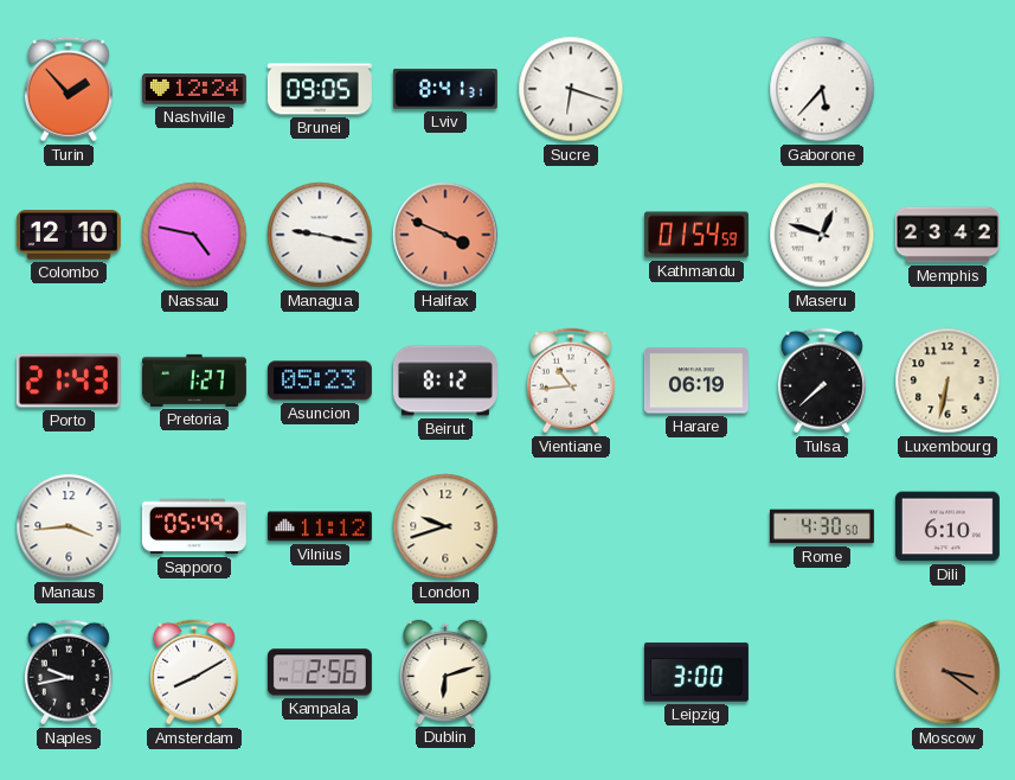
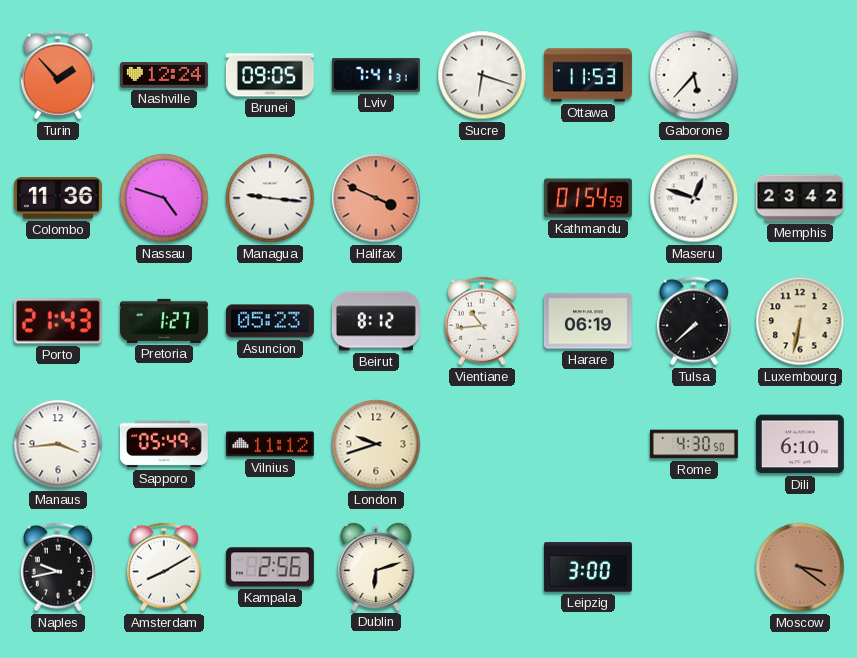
Lviv: 8:41 -> 7:41 (376, 75)
Ottawa: none -> 11:53 (588, 75)
Colombo: 12:10 -> 11:36 (58, 198)
Nassau: 4:47 -> 4:48 (164, 198)
Managua: 9:17 -> 9:16 (270, 198)
